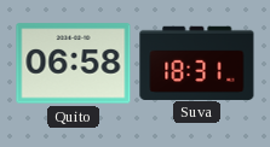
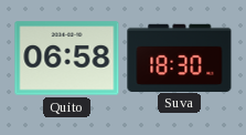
Suva: 18:31 -> 18:30 (180, 58)
